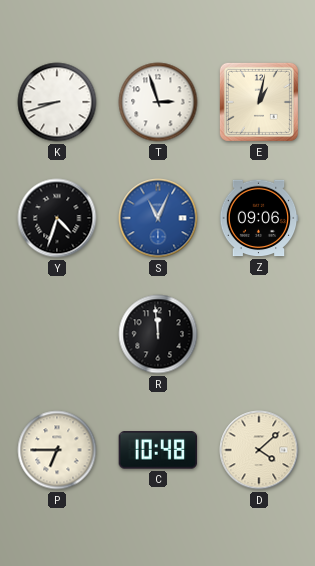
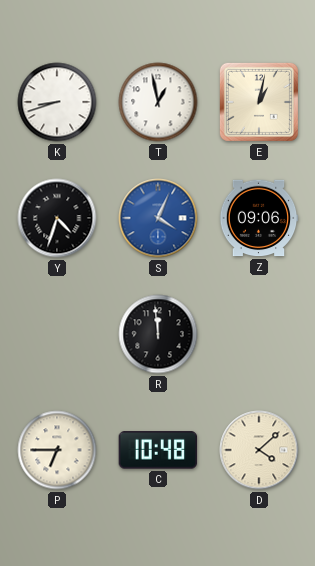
T: 2:57 -> 12:58 (158, 102)
S: 11:04 -> 4:04 (158, 218)
